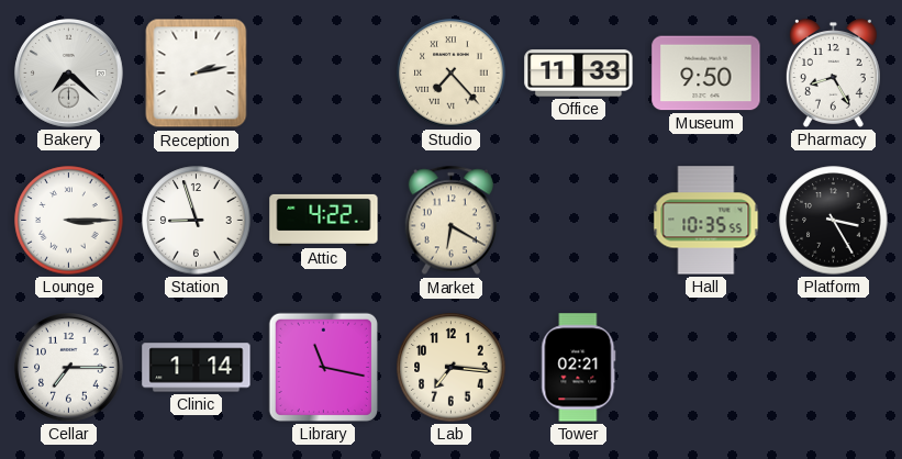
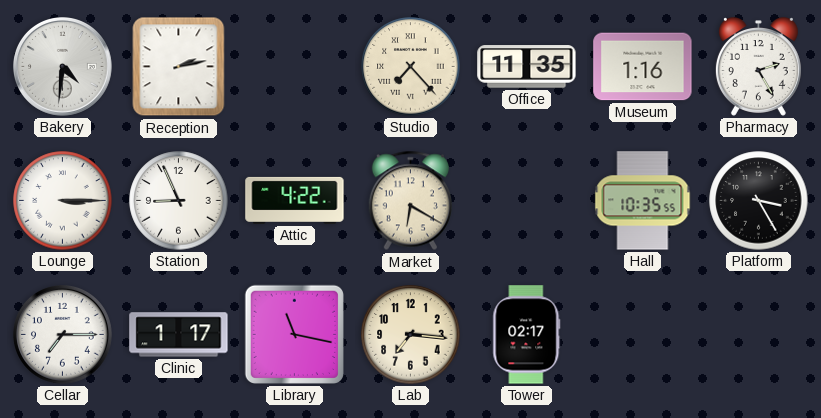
Bakery: 7:22 -> 4:31 (63, 67)
Office: 11:33 -> 11:35 (527, 67)
Museum: 9:50 -> 1:16 (643, 67)
Pharmacy: 8:25 -> 2:25 (758, 67)
Station: 8:57 -> 8:56 (179, 201)
Clinic: 1:14 -> 1:17 (179, 335)
Tower: 02:21 -> 02:17 (527, 335)
